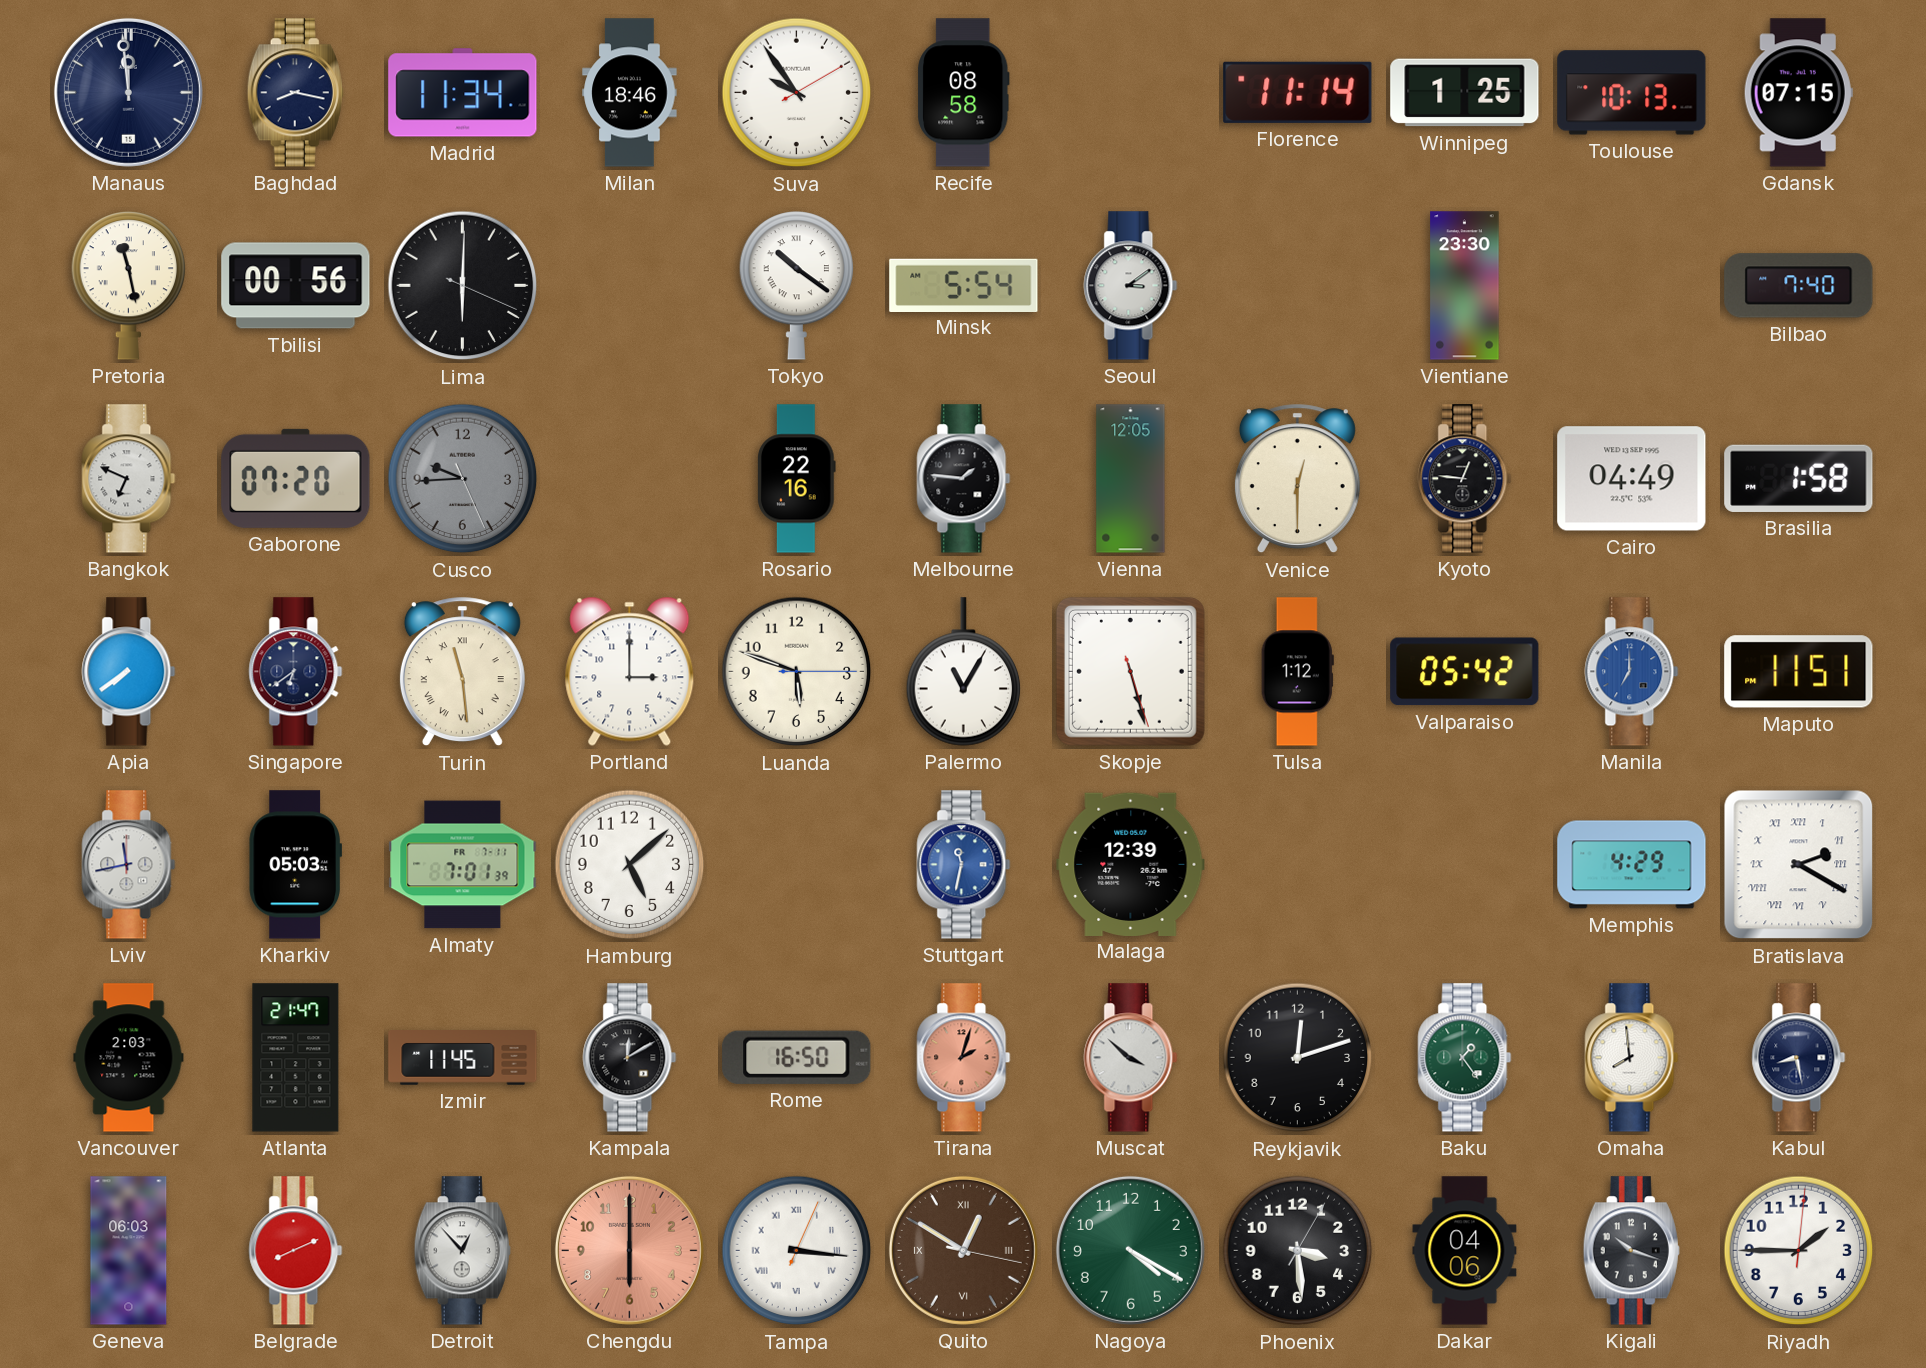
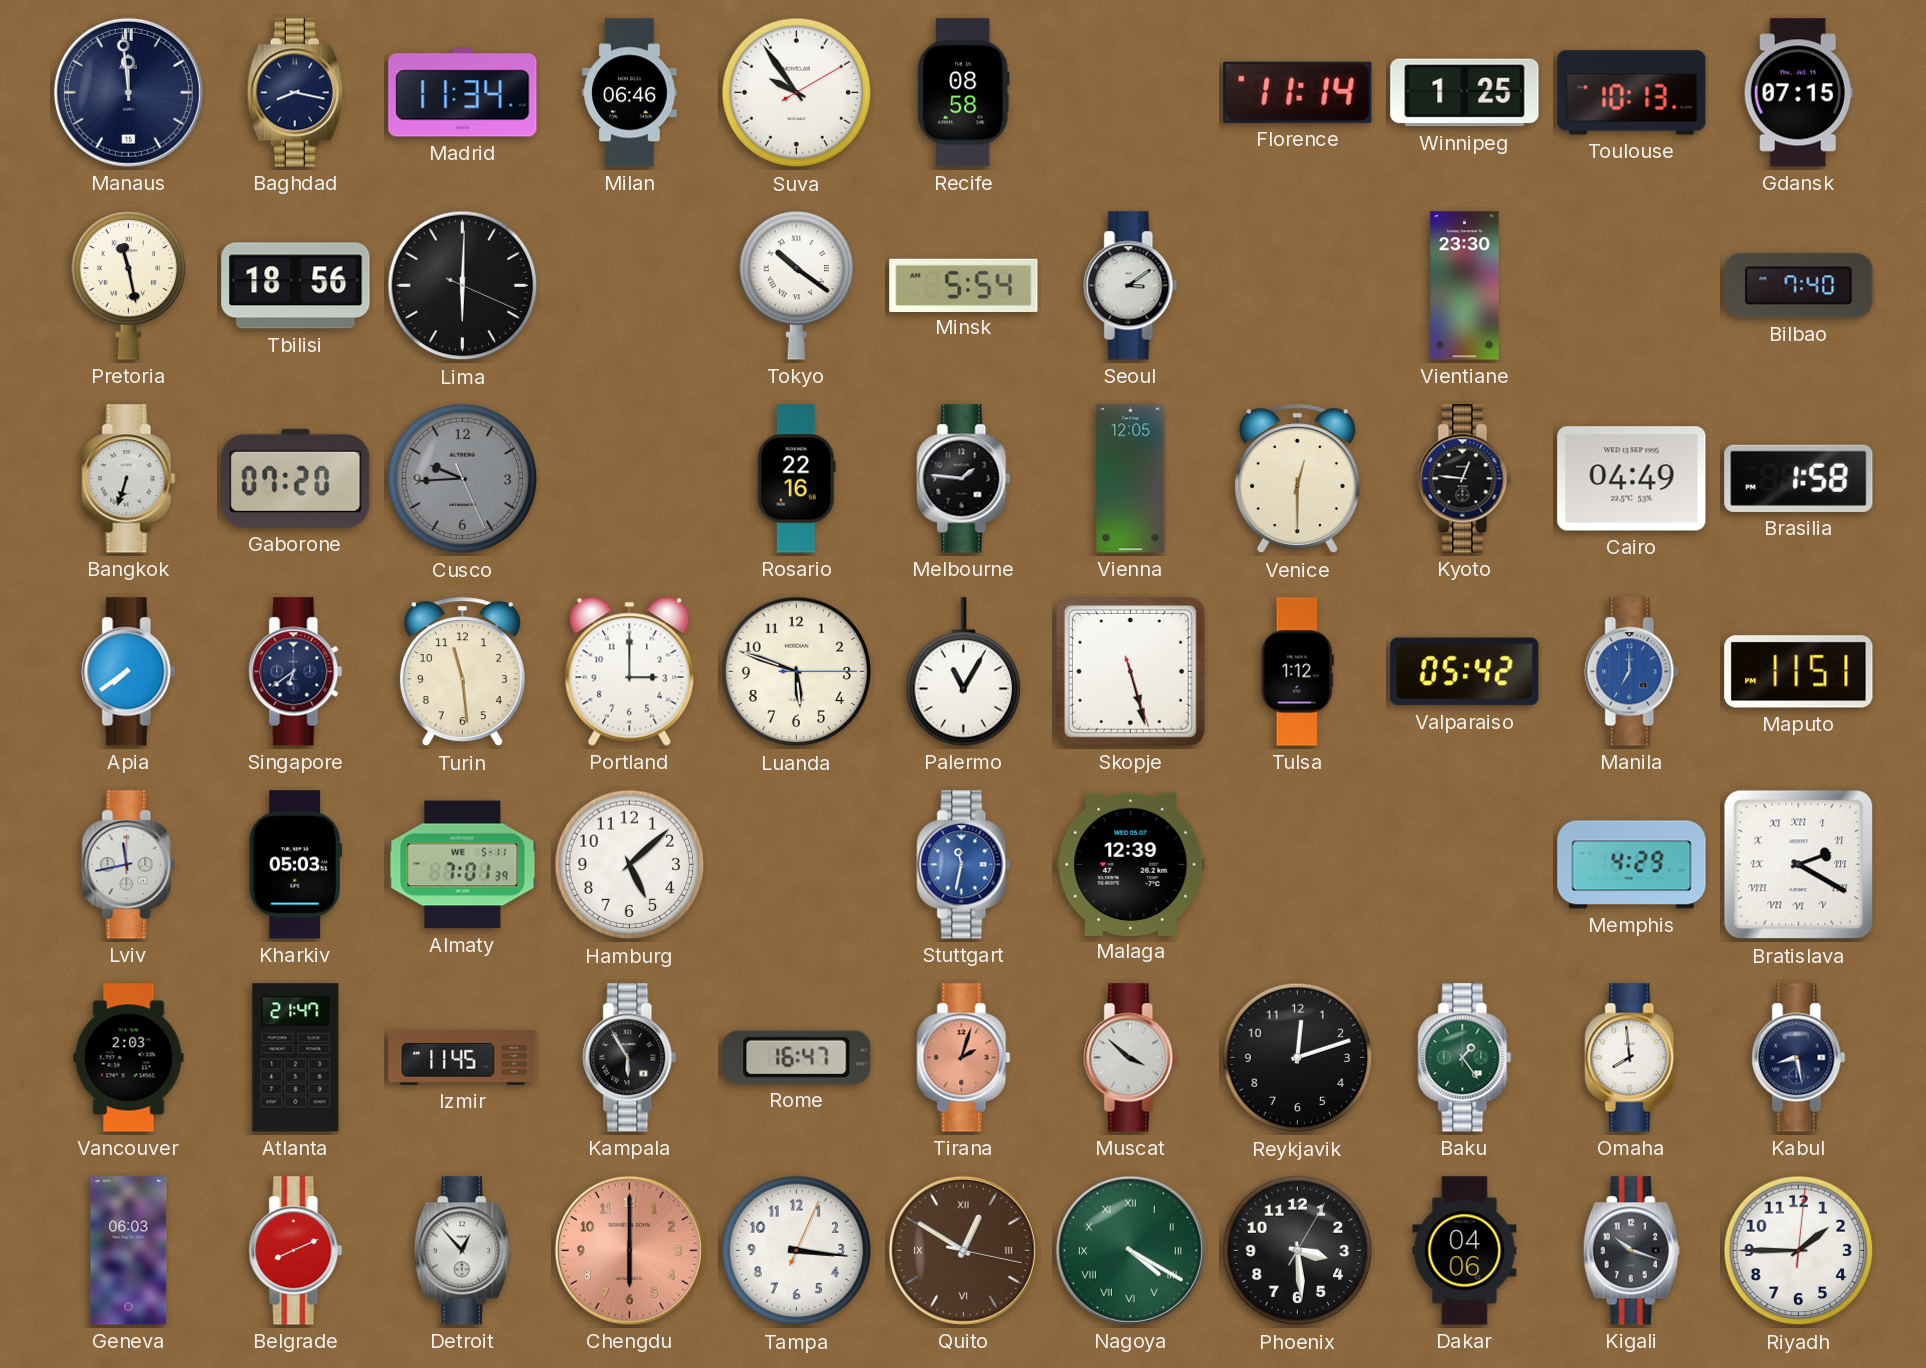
Milan: 18:46 -> 06:46 (630, 93)
Tbilisi: 00:56 -> 18:56 (296, 286)
Bangkok: 6:49 -> 6:33 (129, 479)
Turin numerals: Roman -> Arabic (462, 672)
Almaty date: FR 7-11 -> WE 5-11 (463, 865)
Kampala: 12:10 -> 5:55 (630, 1058)
Rome: 16:50 -> 16:47 (797, 1057)
Tampa numerals: Roman -> Arabic (797, 1251)
Nagoya numerals: Arabic -> Roman (1130, 1250)
